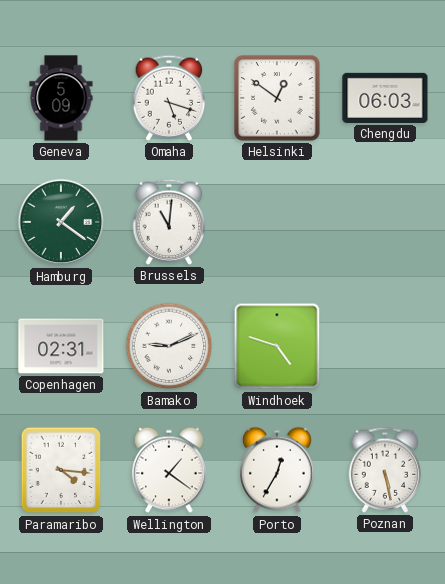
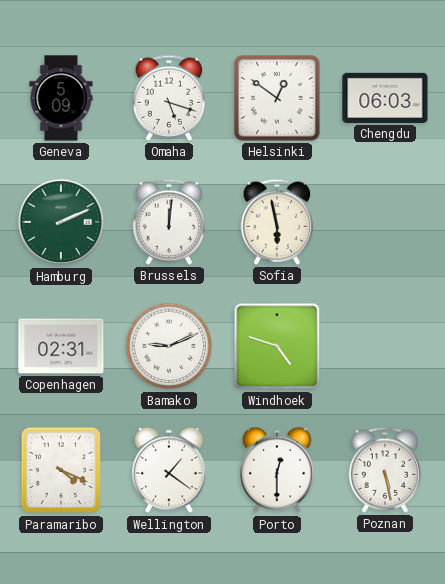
Hamburg: 1:21 -> 2:11 (61, 222)
Brussels: 11:01 -> 12:01 (169, 222)
Sofia: none -> 5:58 (277, 222)
Paramaribo: 4:16 -> 4:19 (61, 470)
Porto: 12:35 -> 12:30 (277, 470)
